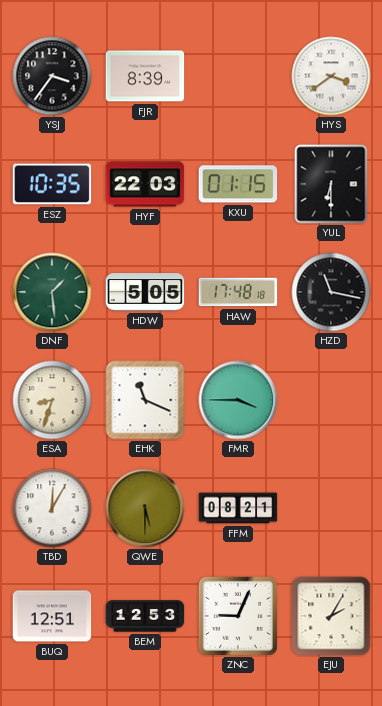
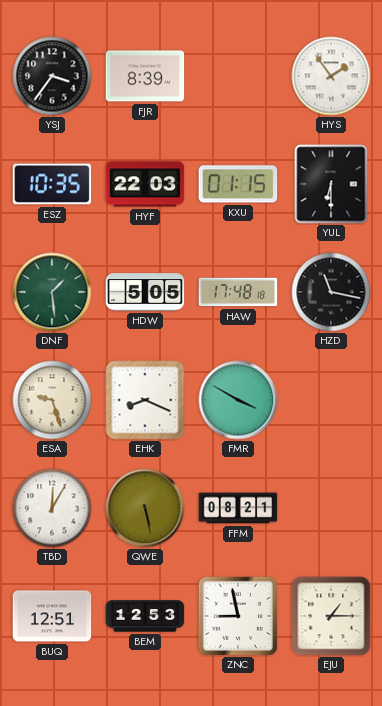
HYS: 3:39 -> 1:54 (331, 76)
ESA: 8:33 -> 9:27 (52, 400)
EHK: 11:19 -> 8:19 (145, 400)
FMR: 3:45 -> 3:50 (238, 400)
QWE: 5:30 -> 5:28 (145, 508)
ZNC: 9:04 -> 8:58 (238, 616)
EJU: 2:05 -> 1:15 (331, 616)
